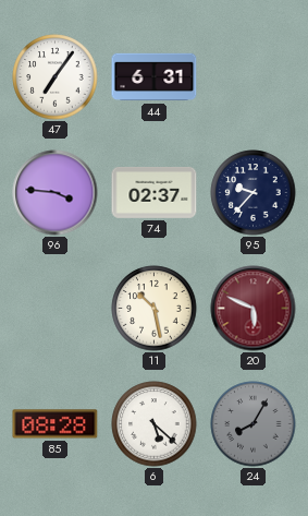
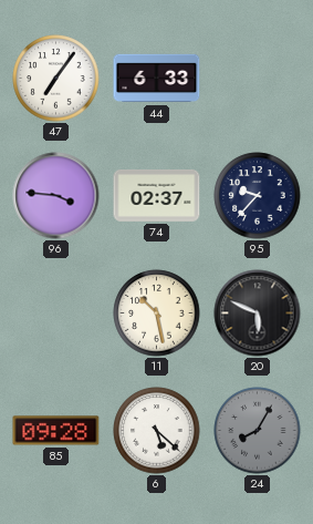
44: 6:31 -> 6:33 (157, 79)
20 dial: burgundy -> black (258, 314)
85: 08:28 -> 09:28 (56, 431)
